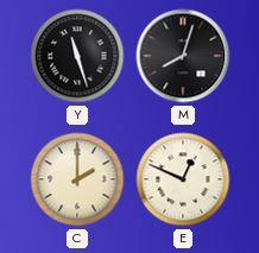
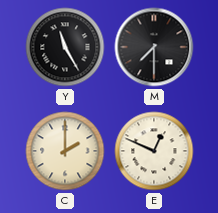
Y: 11:27 -> 11:25 (65, 47)
M: 8:03 -> 7:30 (154, 47)
